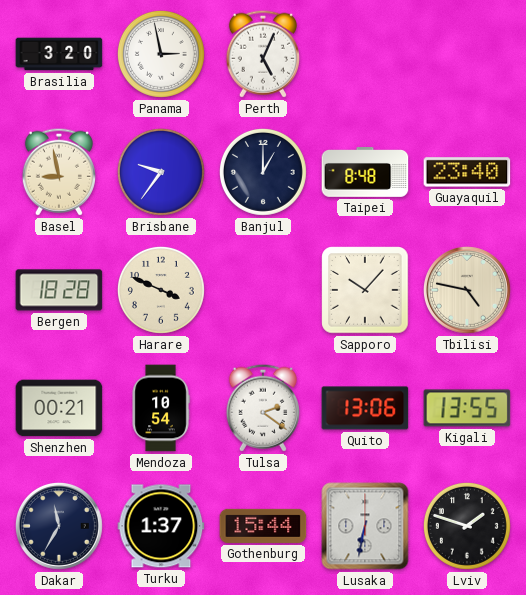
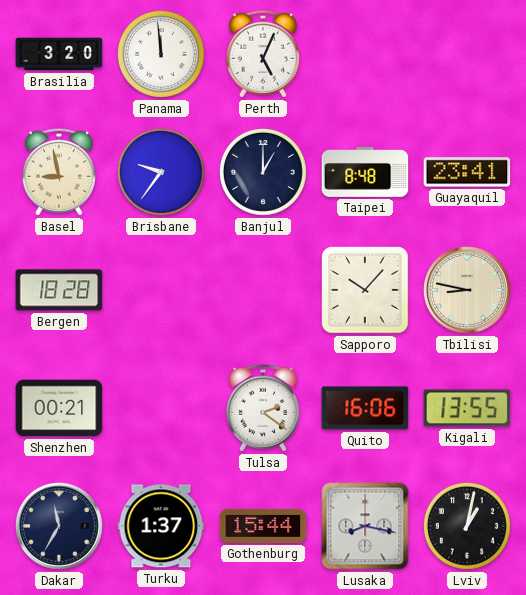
Panama: 2:58 -> 11:59 (161, 54)
Guayaquil: 23:40 -> 23:41 (467, 172)
Harare: 3:49 -> none (161, 290)
Tbilisi: 4:47 -> 8:47 (467, 290)
Mendoza: 10:54 -> none (161, 408)
Quito: 13:06 -> 16:06 (365, 408)
Lusaka: 6:32 -> 8:17 (365, 526)
Lviv: 1:48 -> 1:02 (467, 526)
